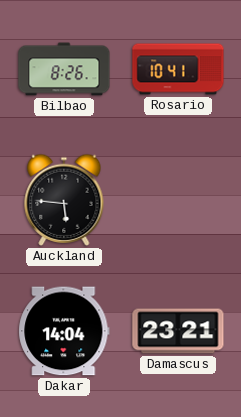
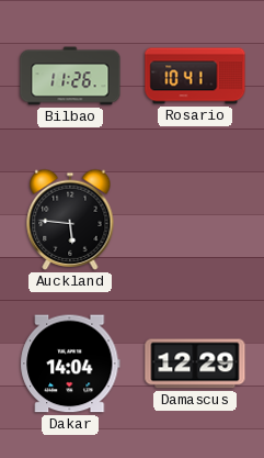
Bilbao: 8:26 -> 11:26 (70, 76)
Damascus: 23:21 -> 12:29 (195, 364)
